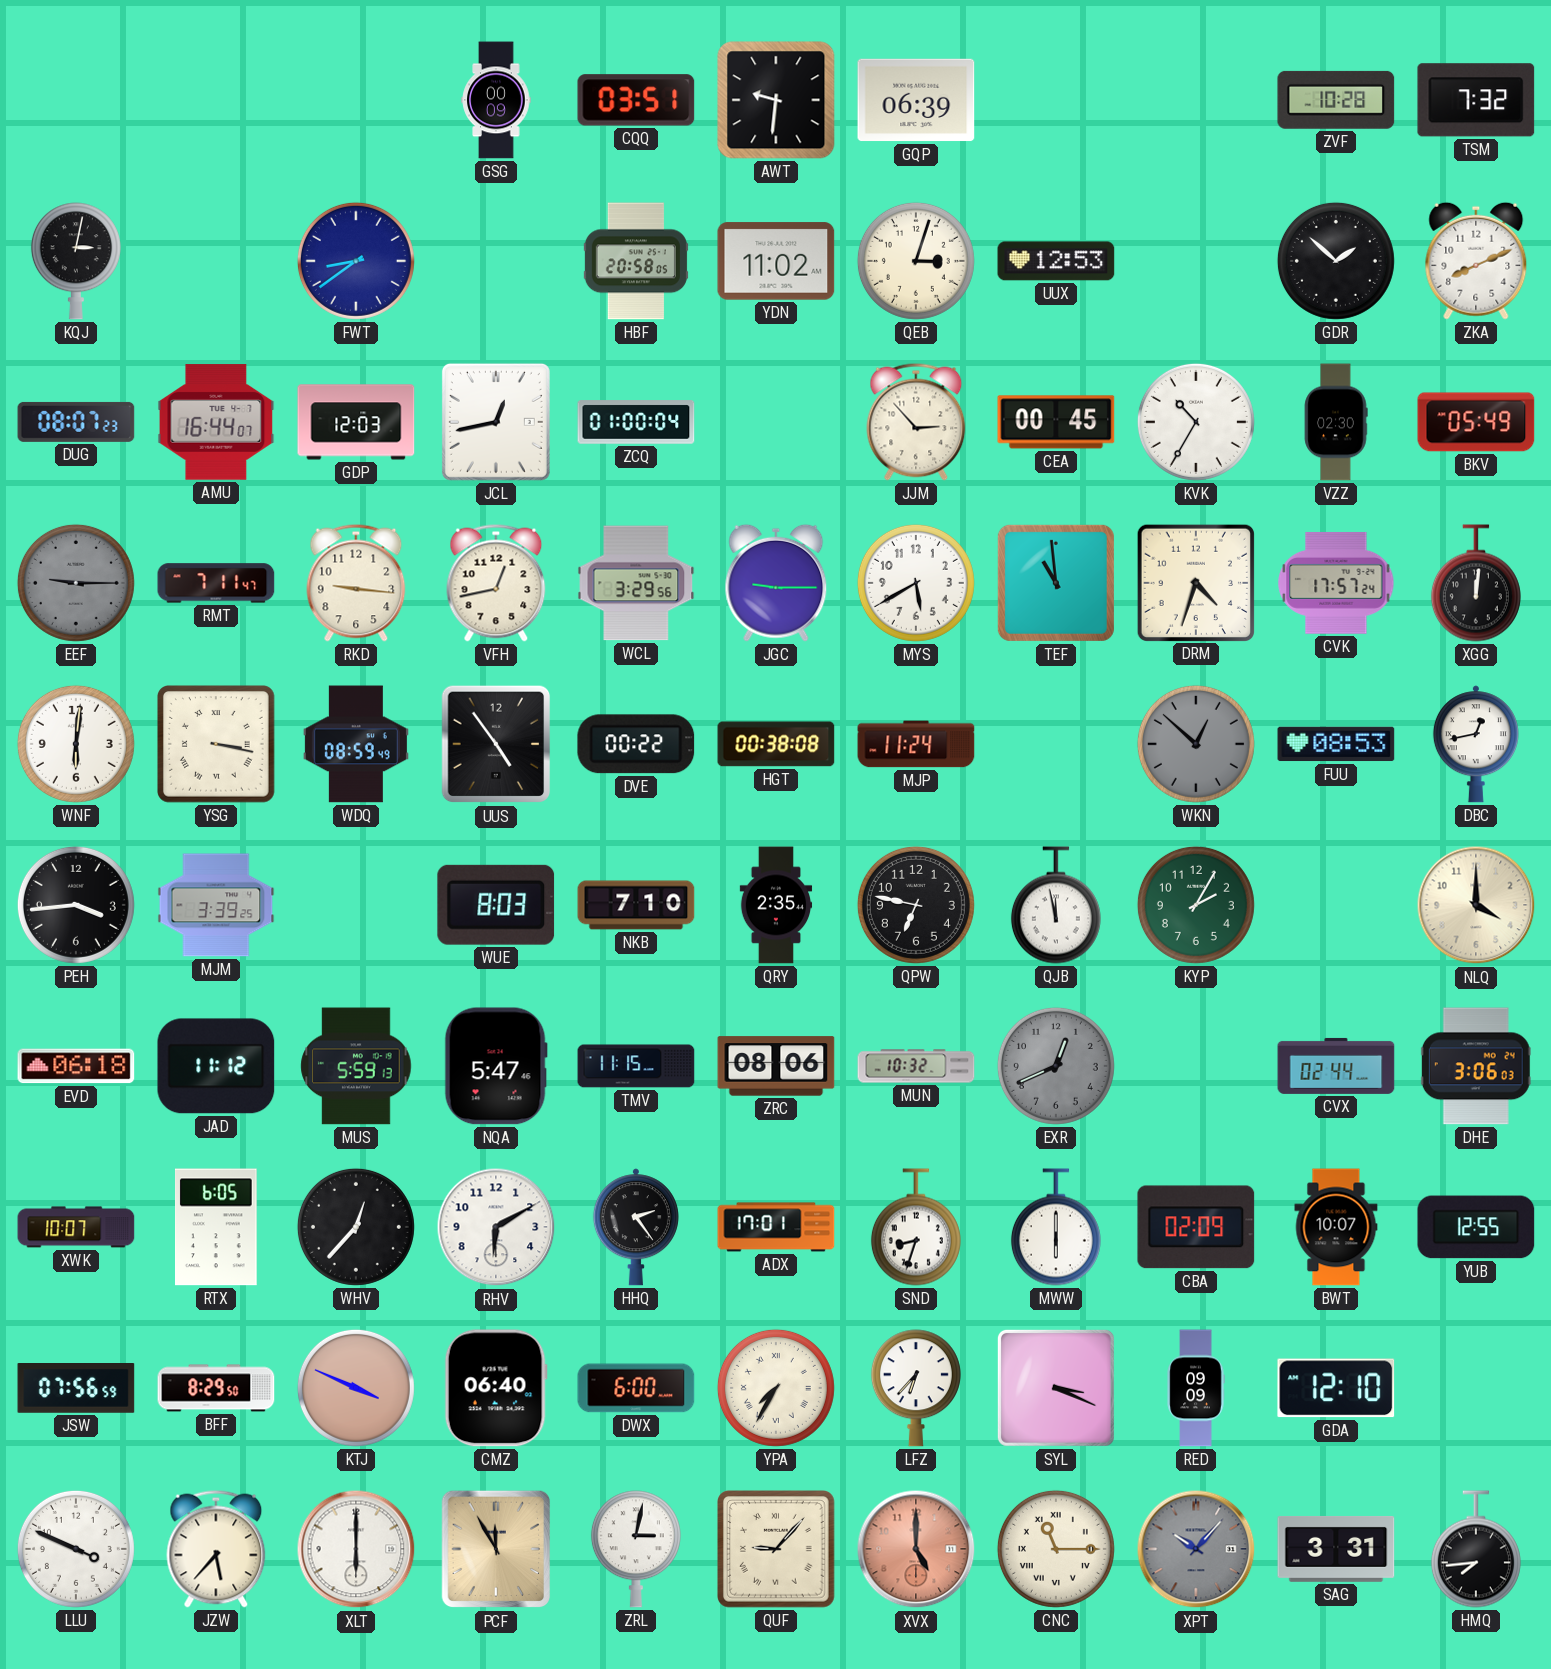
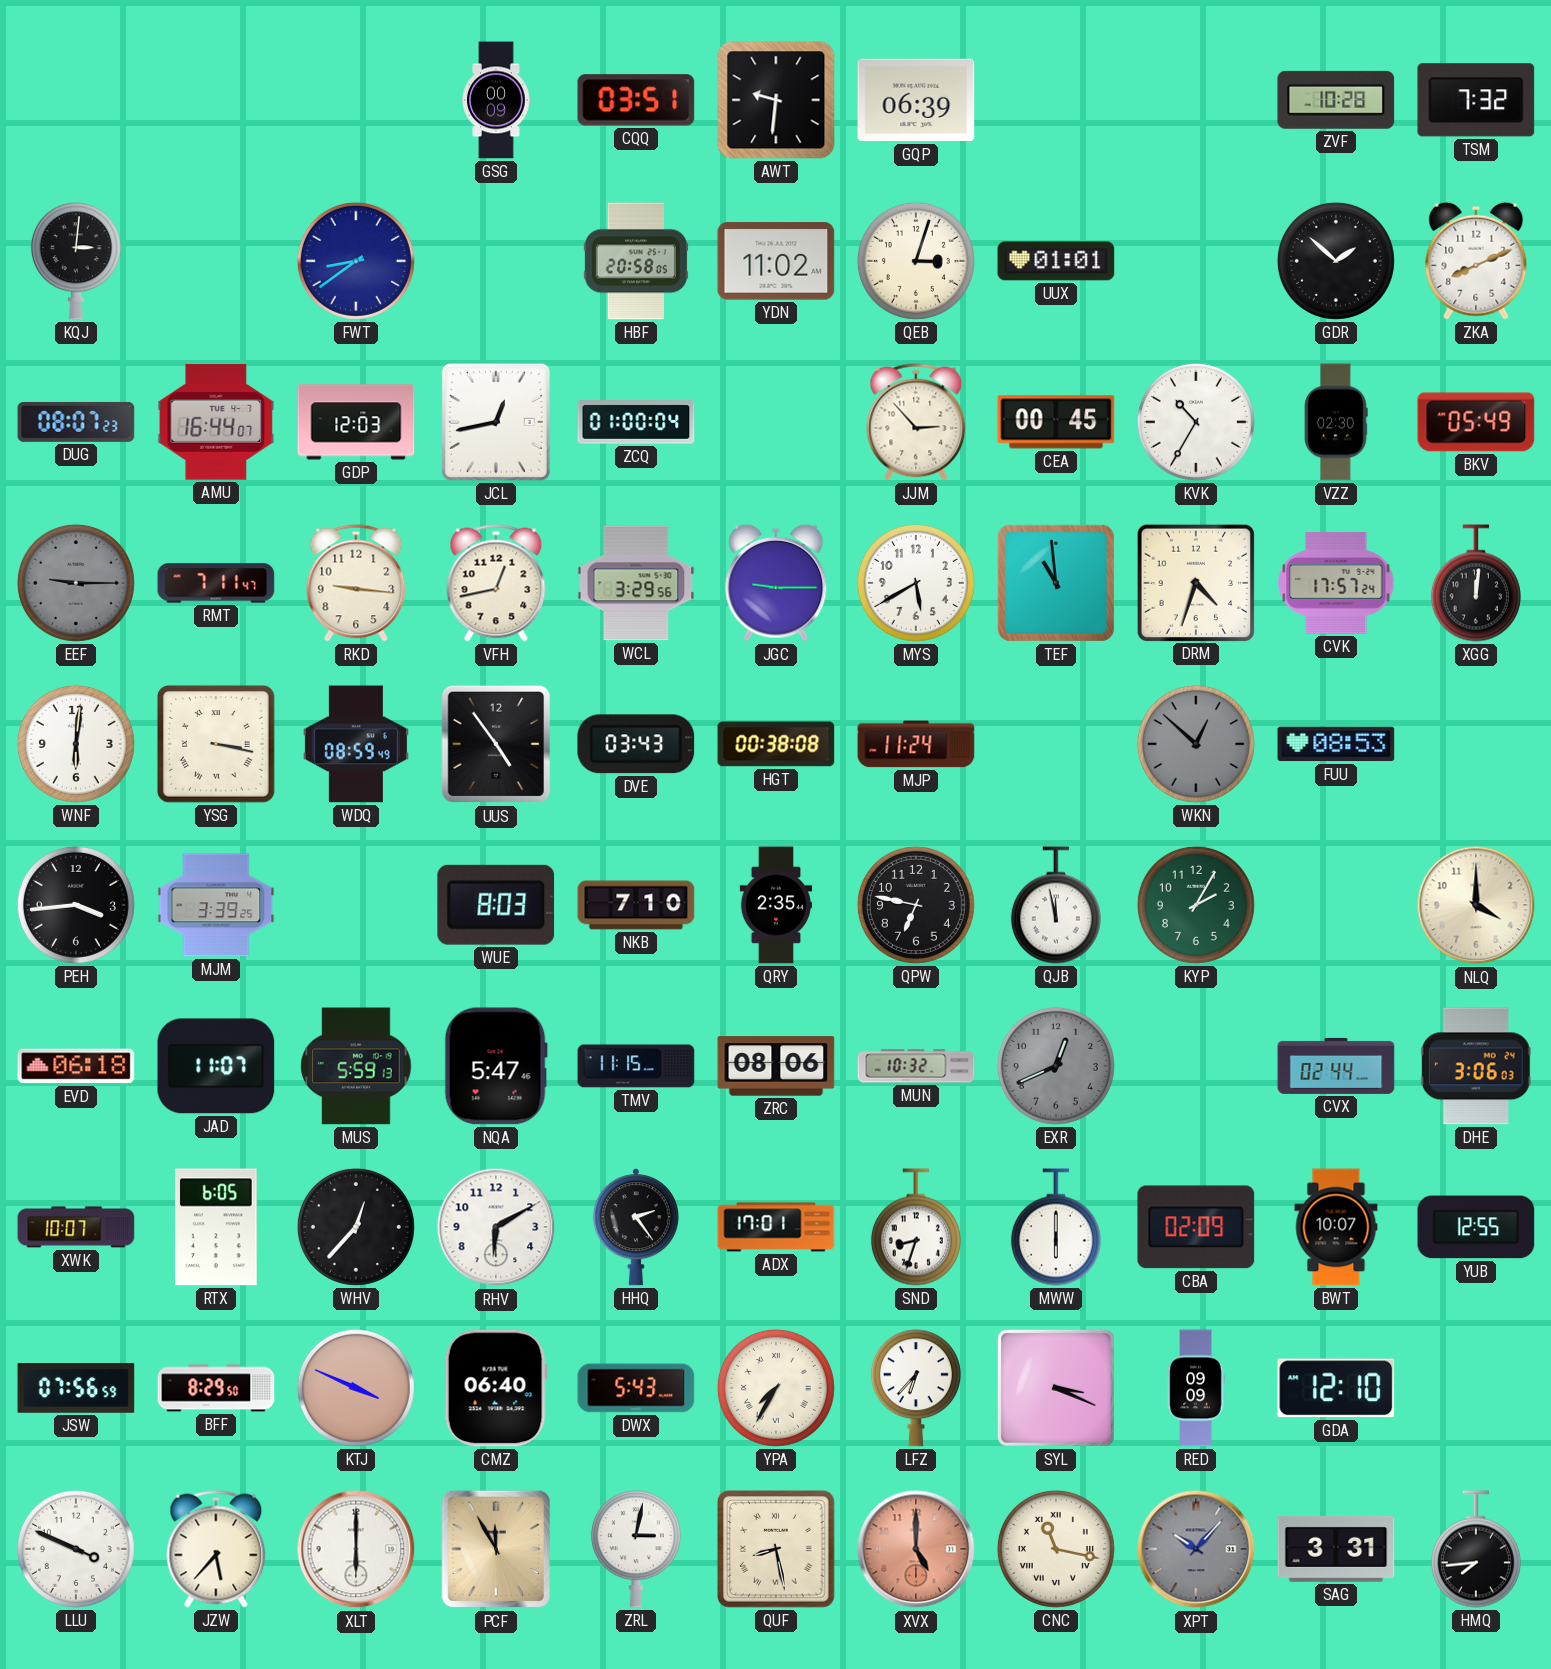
KQJ: 3:02 -> 3:01 (76, 261)
UUX: 12:53 -> 01:01 (1056, 261)
DVE: 00:22 -> 03:43 (636, 744)
DBC: 12:43 -> none (1476, 744)
JAD: 11:12 -> 11:07 (216, 1066)
DWX: 6:00 -> 5:43 (636, 1388)
QUF: 9:07 -> 8:28 (777, 1550)
CNC: 11:15 -> 11:17 (1056, 1549)
